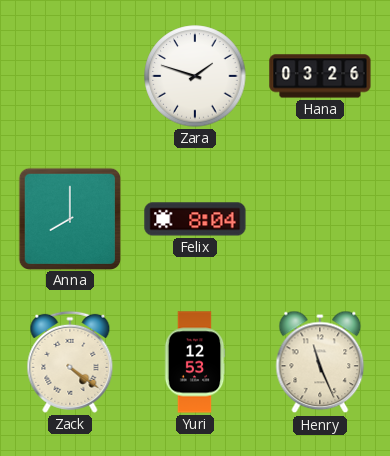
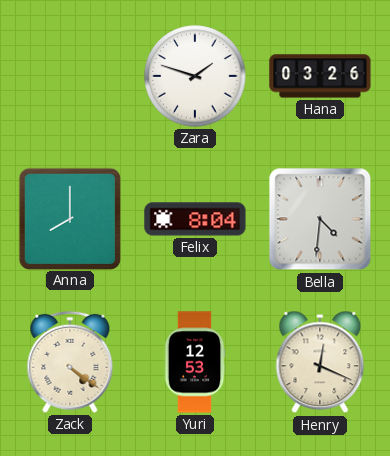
Bella: none -> 4:31 (320, 219)
Henry: 11:26 -> 12:19 (320, 362)
